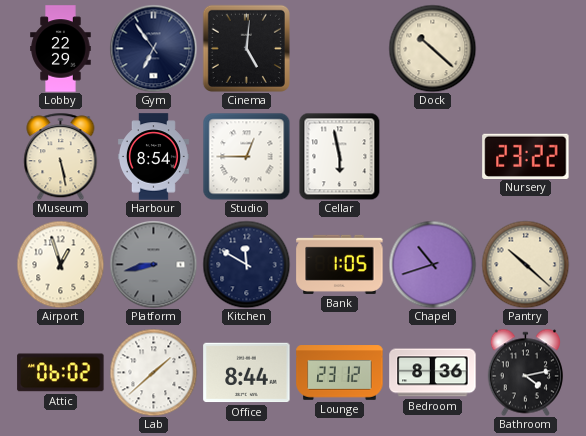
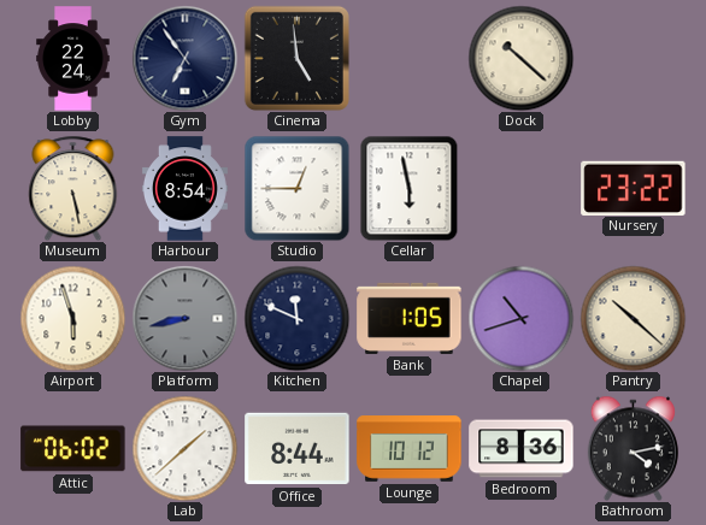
Lobby: 22:29 -> 22:24 (73, 59)
Cinema: 5:01 -> 4:59 (296, 58)
Airport: 12:57 -> 5:57 (72, 318)
Kitchen: 11:50 -> 11:49 (296, 318)
Lounge: 23:12 -> 10:12 (410, 449)
